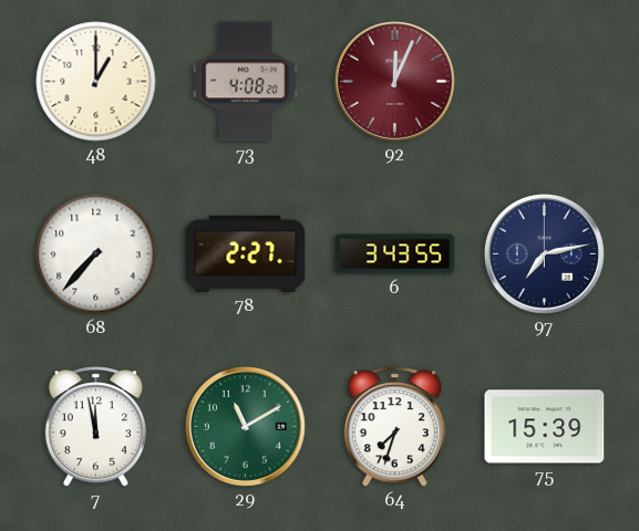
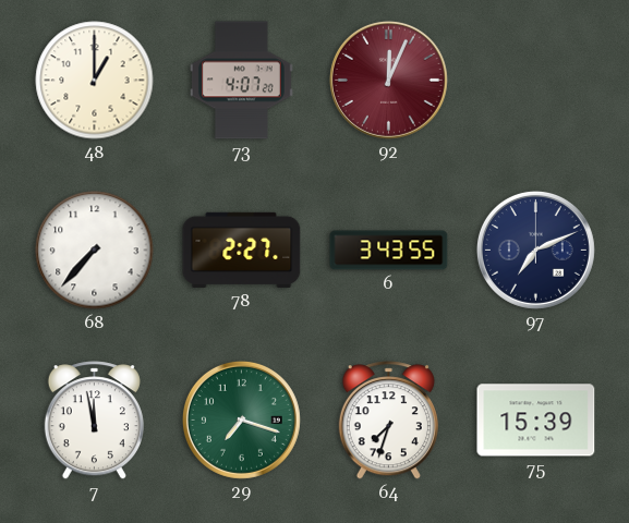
73: 4:08 -> 4:07 (241, 81)
97: 7:13 -> 7:11 (535, 250)
29: 11:10 -> 7:18 (241, 419)
